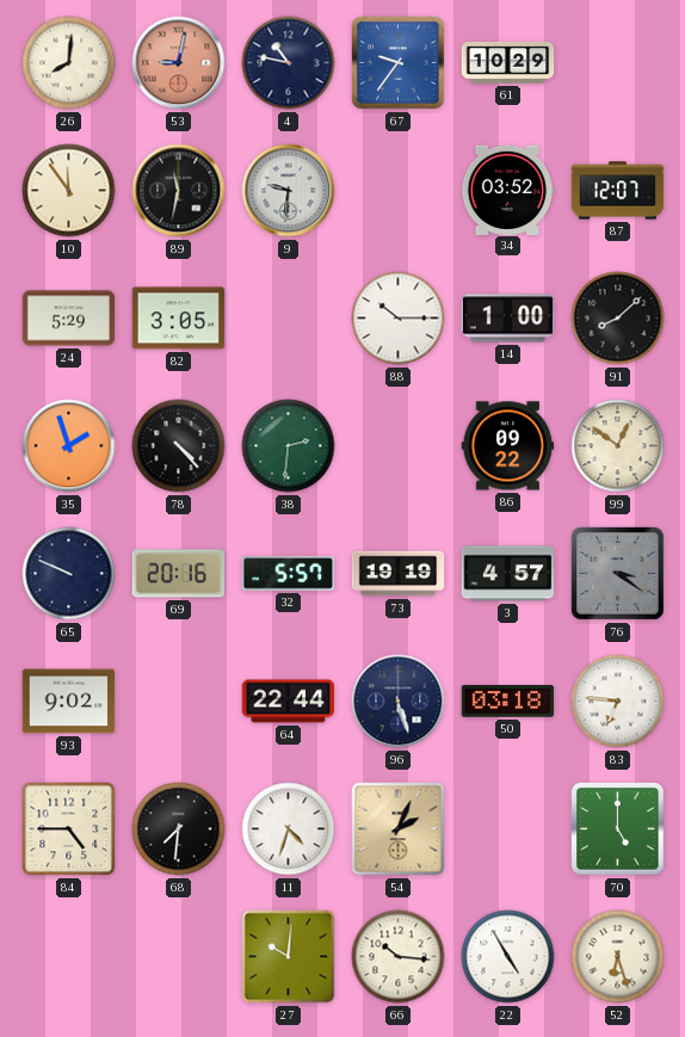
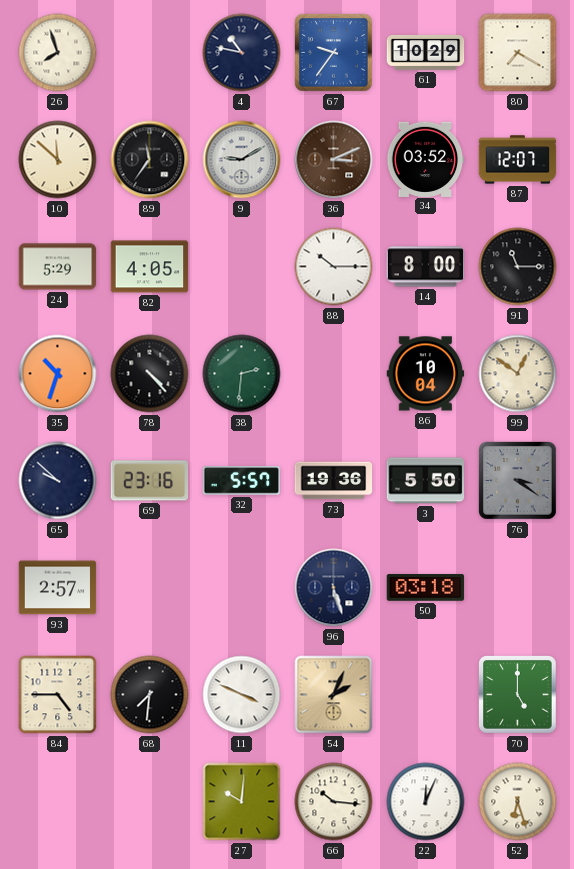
26: 8:01 -> 7:57 (58, 53)
53: 9:02 -> none (179, 63)
80: none -> 7:20 (518, 53)
10: 11:54 -> 11:52 (58, 160)
89: 11:32 -> 11:36 (150, 160)
9: 9:31 -> 9:10 (242, 160)
36: none -> 3:11 (334, 160)
82: 3:05 -> 4:05 (150, 267)
14: 1:00 -> 8:00 (426, 267)
91: 8:08 -> 11:15 (518, 267)
35: 1:57 -> 10:33 (58, 374)
86: 09:22 -> 10:04 (426, 374)
65: 9:49 -> 9:52 (58, 481)
69: 20:16 -> 23:16 (150, 481)
73: 19:19 -> 19:36 (334, 481)
3: 4:57 -> 5:50 (426, 481)
93: 9:02 -> 2:57 (58, 588)
64: 22:44 -> none (289, 702)
83: 6:46 -> none (618, 702)
11: 4:33 -> 3:49 (242, 695)
22: 4:55 -> 12:04 (426, 802)
